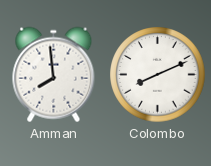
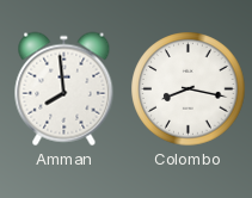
Colombo: 8:11 -> 8:17 (189, 89)
